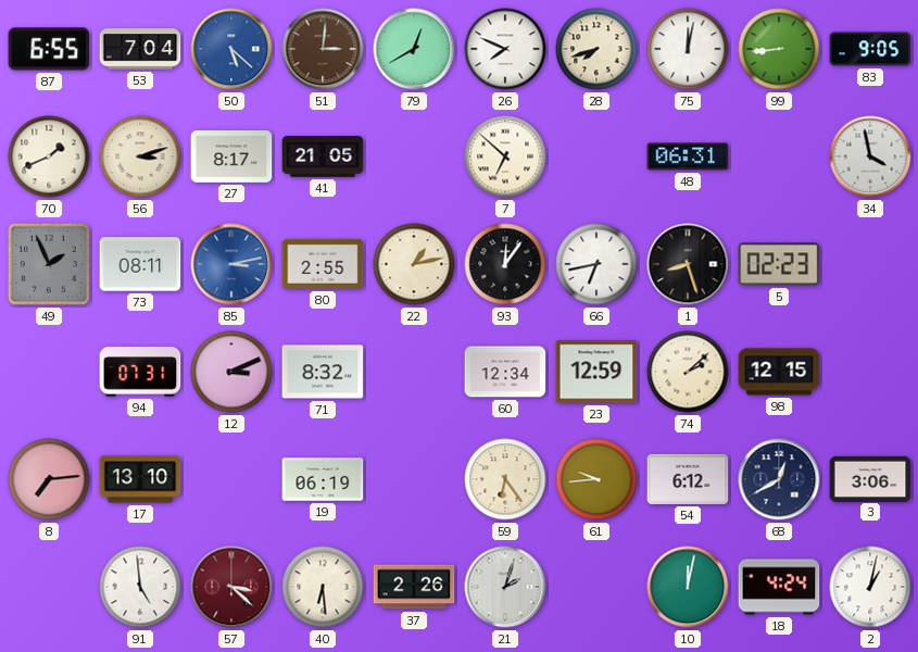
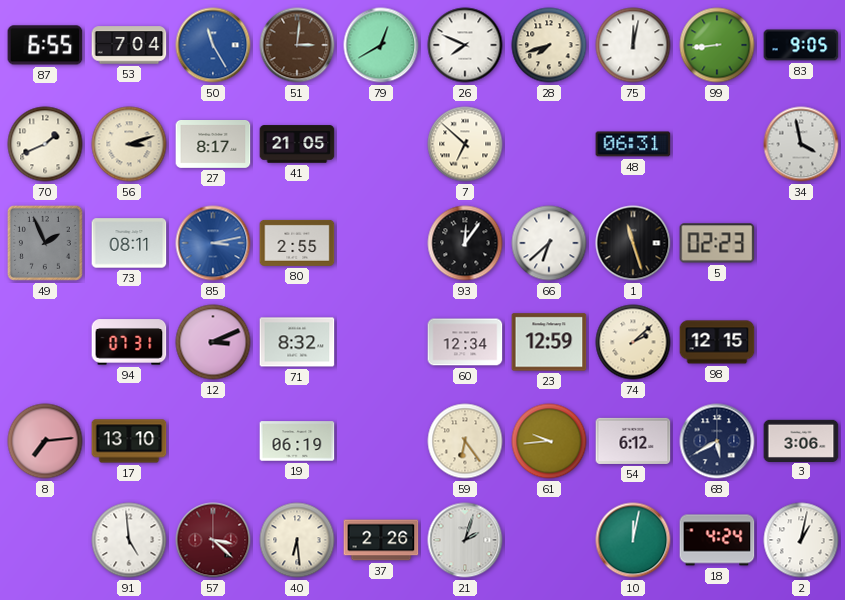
50: 5:22 -> 11:25 (213, 45)
22: 1:13 -> none (414, 264)
66: 6:43 -> 6:38 (549, 243)
1: 8:27 -> 11:27 (633, 243)
68: 12:40 -> 5:40 (717, 441)
